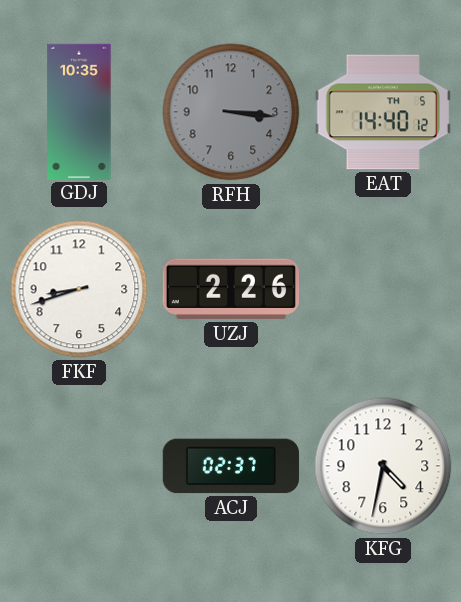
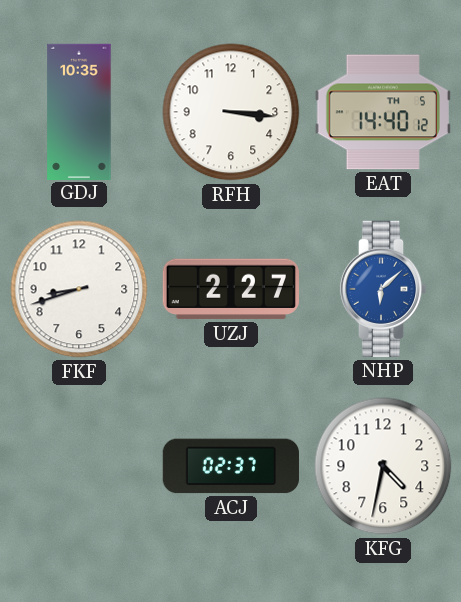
RFH dial: grey -> white (231, 112)
UZJ: 2:26 -> 2:27 (231, 289)
NHP: none -> 6:08 (383, 289)
